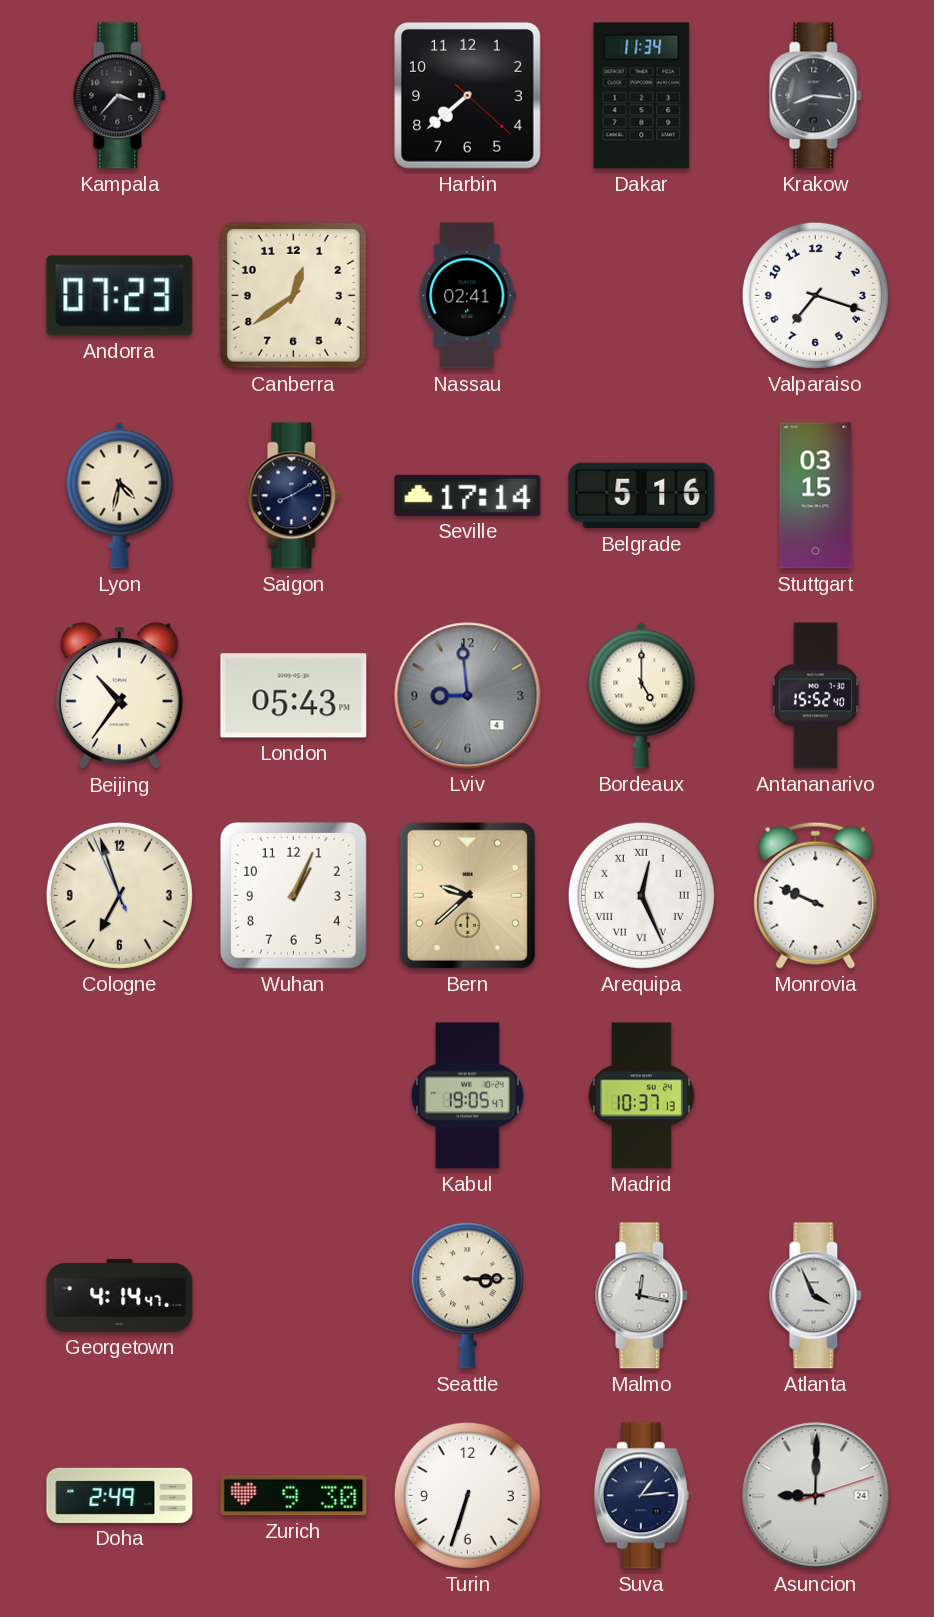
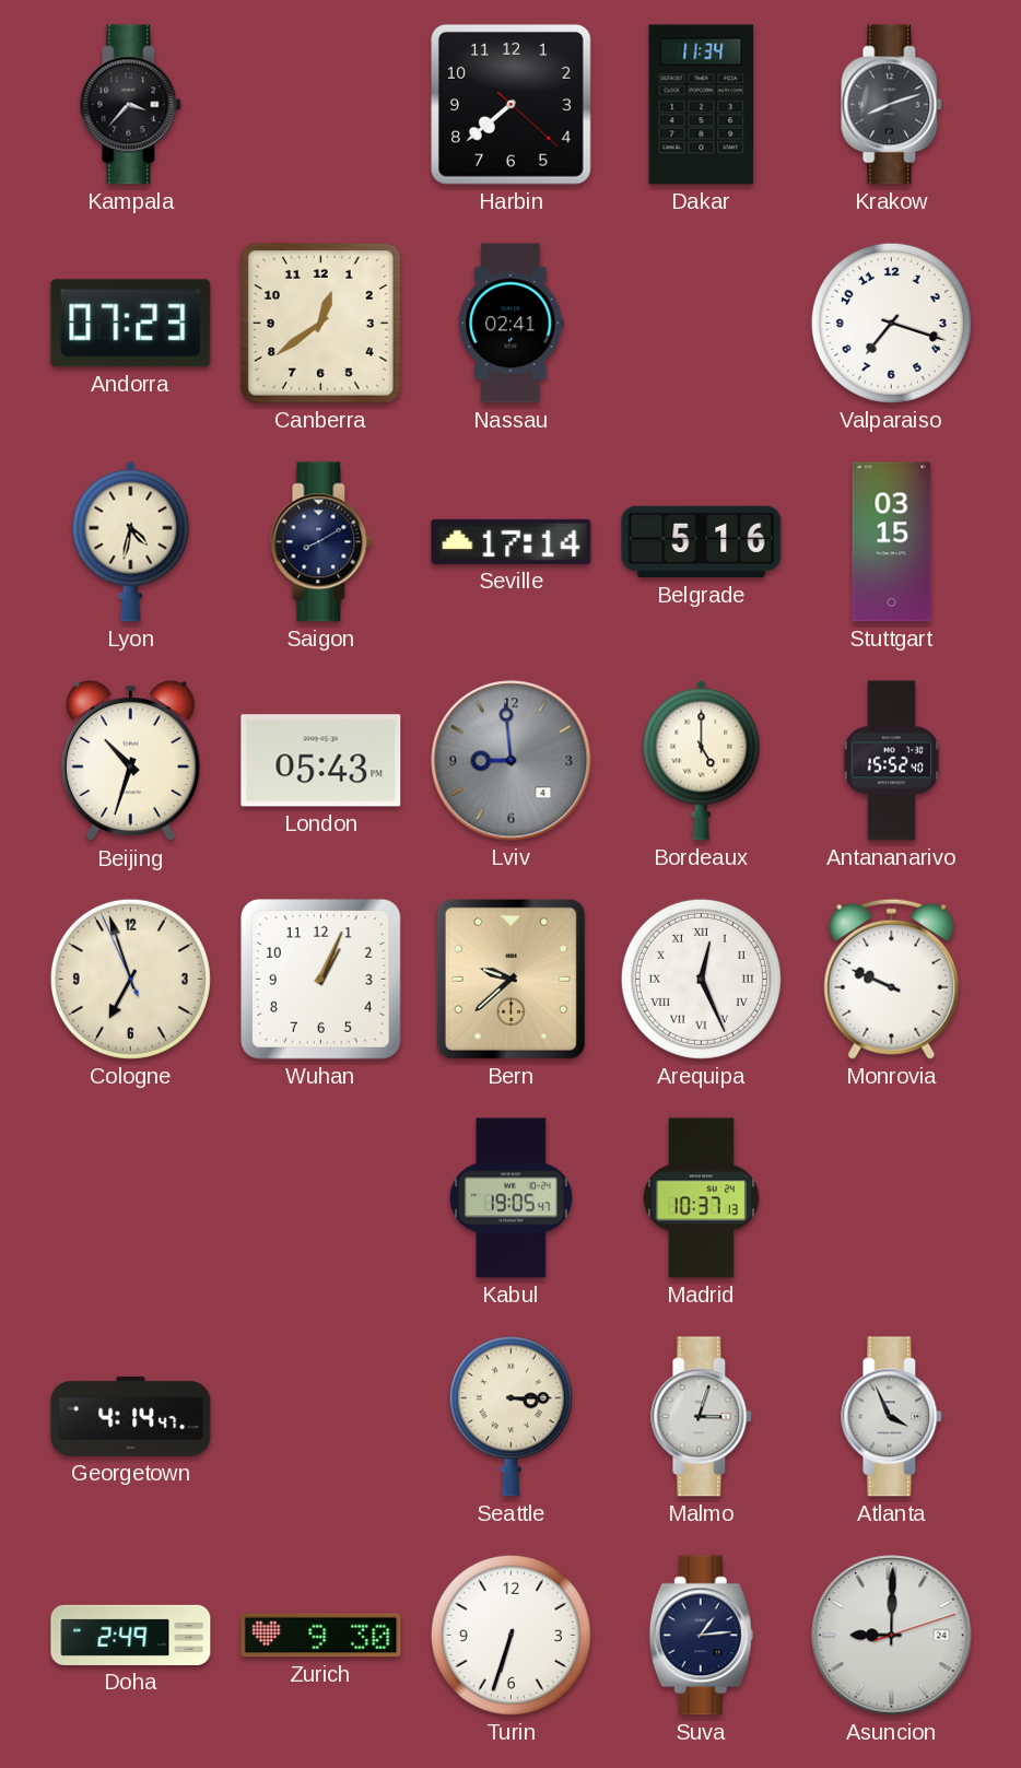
Krakow: 8:16 -> 8:12 (892, 105)
Beijing: 10:36 -> 10:33 (130, 761)
Malmo: 12:17 -> 3:03 (702, 1417)
